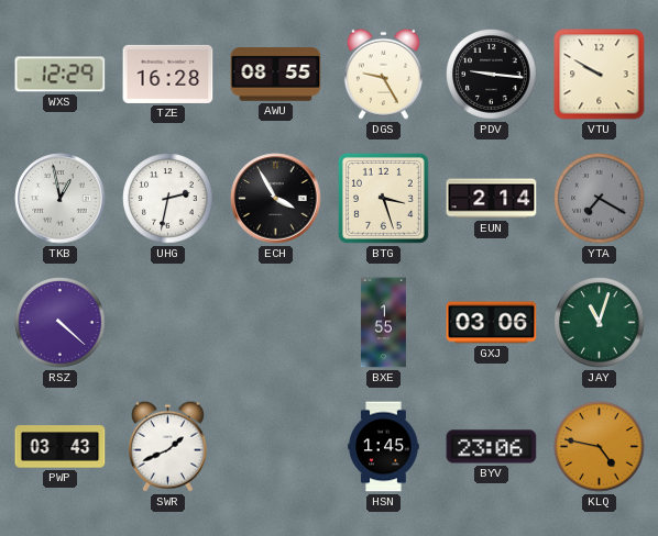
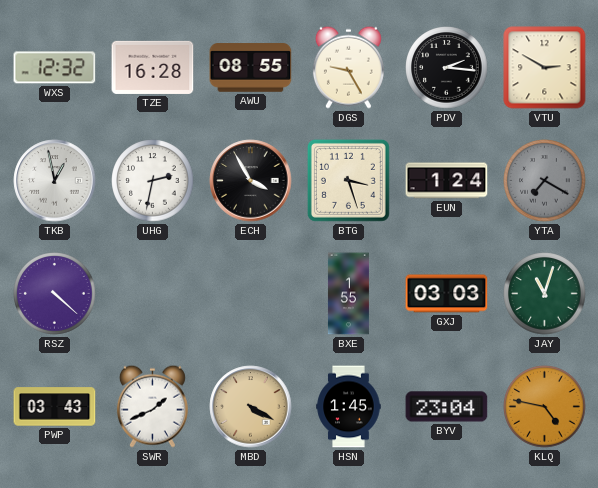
WXS: 12:29 -> 12:32 (55, 68)
PDV: 9:16 -> 2:16 (447, 68)
VTU: 9:50 -> 2:50 (545, 68)
EUN: 2:14 -> 1:24 (447, 181)
GXJ: 03:06 -> 03:03 (447, 294)
MBD: none -> 4:20 (251, 407)
BYV: 23:06 -> 23:04 (447, 407)
